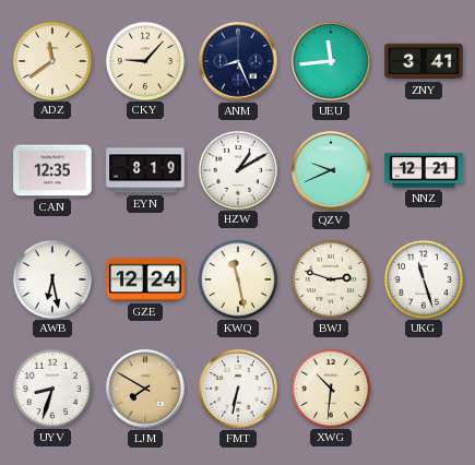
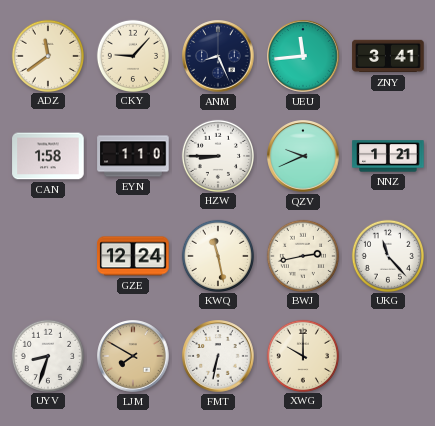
CAN: 12:35 -> 1:58 (48, 156)
EYN: 8:19 -> 1:10 (133, 156)
HZW: 1:10 -> 8:45 (217, 155)
NNZ: 12:21 -> 1:21 (388, 156)
AWB: 6:28 -> none (51, 278)
BWJ: 2:48 -> 2:43 (302, 255)
UKG: 11:27 -> 11:23 (387, 255)
XWG: 10:31 -> 10:00 (302, 355)
